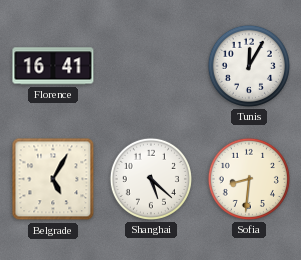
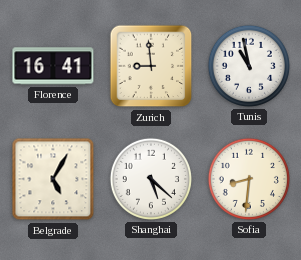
Zurich: none -> 8:59 (151, 66)
Tunis: 12:05 -> 10:58 (249, 66)
